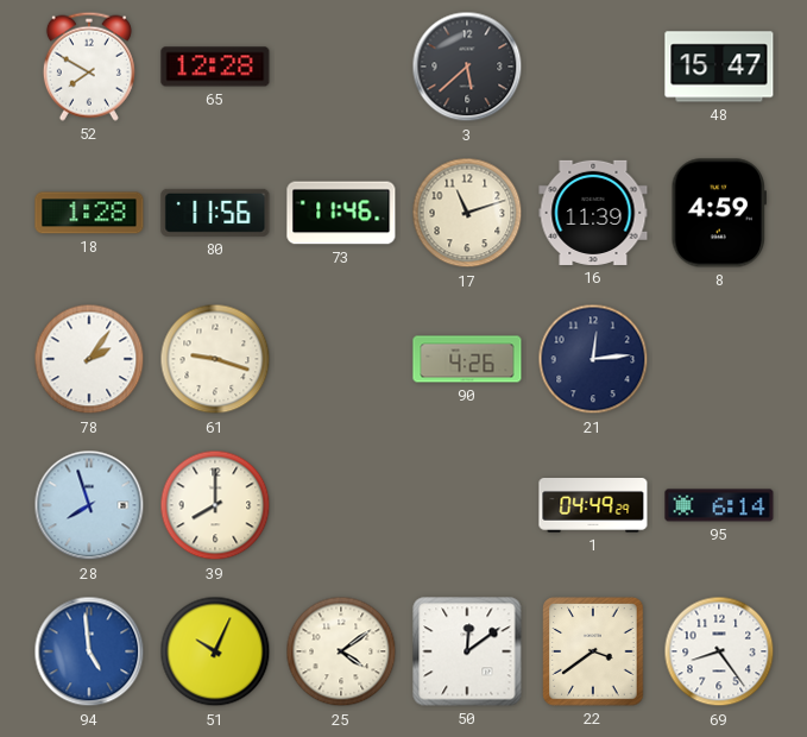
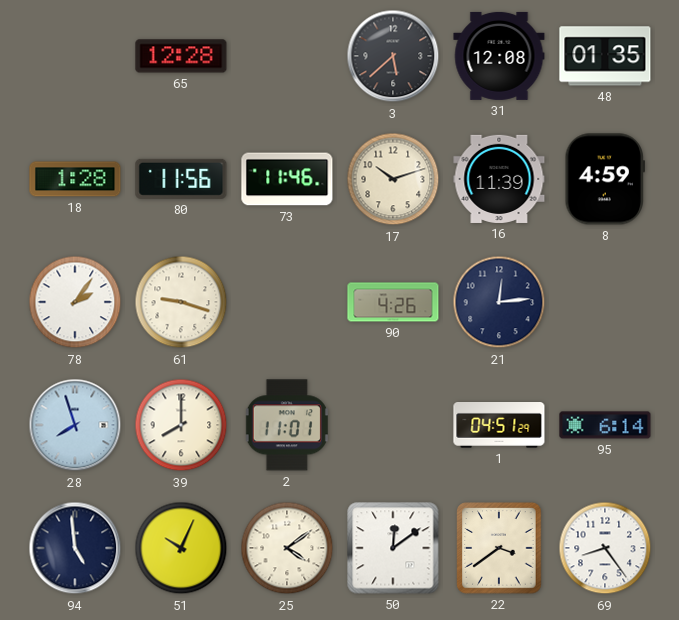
52: 7:50 -> none (89, 67)
31: none -> 12:08 (499, 56)
48: 15:47 -> 01:35 (605, 56)
17: 11:12 -> 10:12 (393, 179)
2: none -> 11:01 (287, 425)
1: 04:49 -> 04:51 (499, 426)
94 dial: blue -> navy (75, 548)
